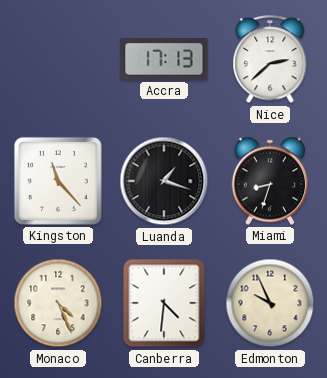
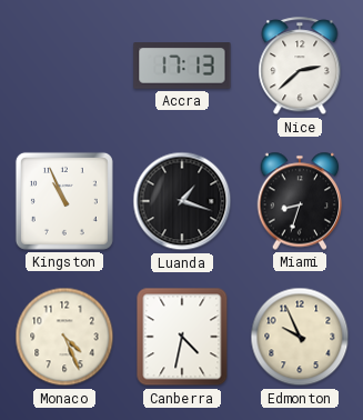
Kingston: 11:23 -> 10:56 (64, 201)
Canberra: 4:31 -> 4:32 (182, 337)
